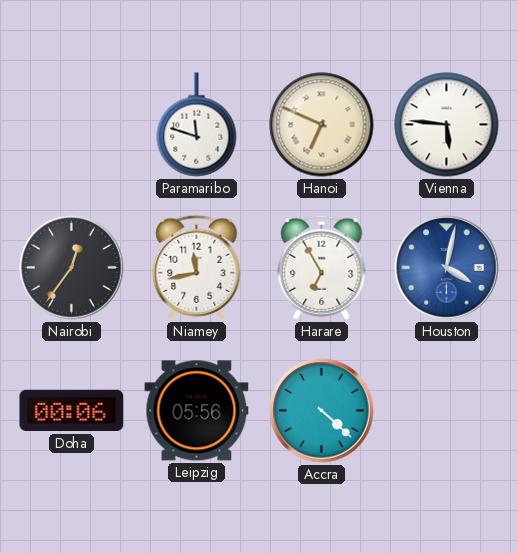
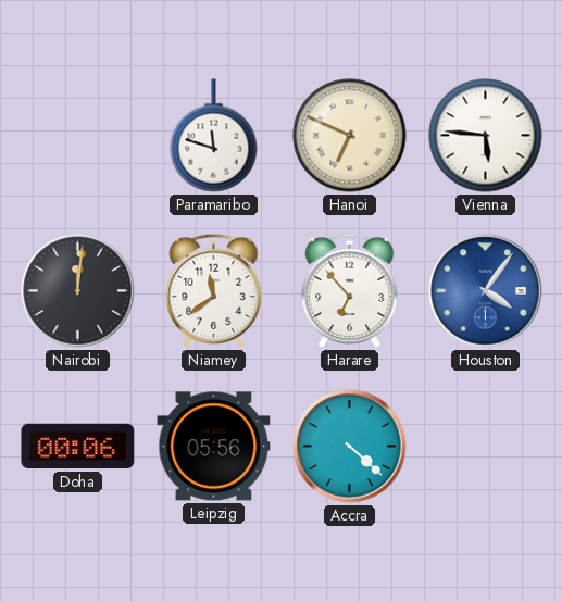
Nairobi: 12:36 -> 12:01 (78, 291)
Niamey: 11:43 -> 11:39 (214, 290)
Harare: 6:55 -> 6:53 (350, 290)
Houston: 4:02 -> 4:06 (486, 291)
